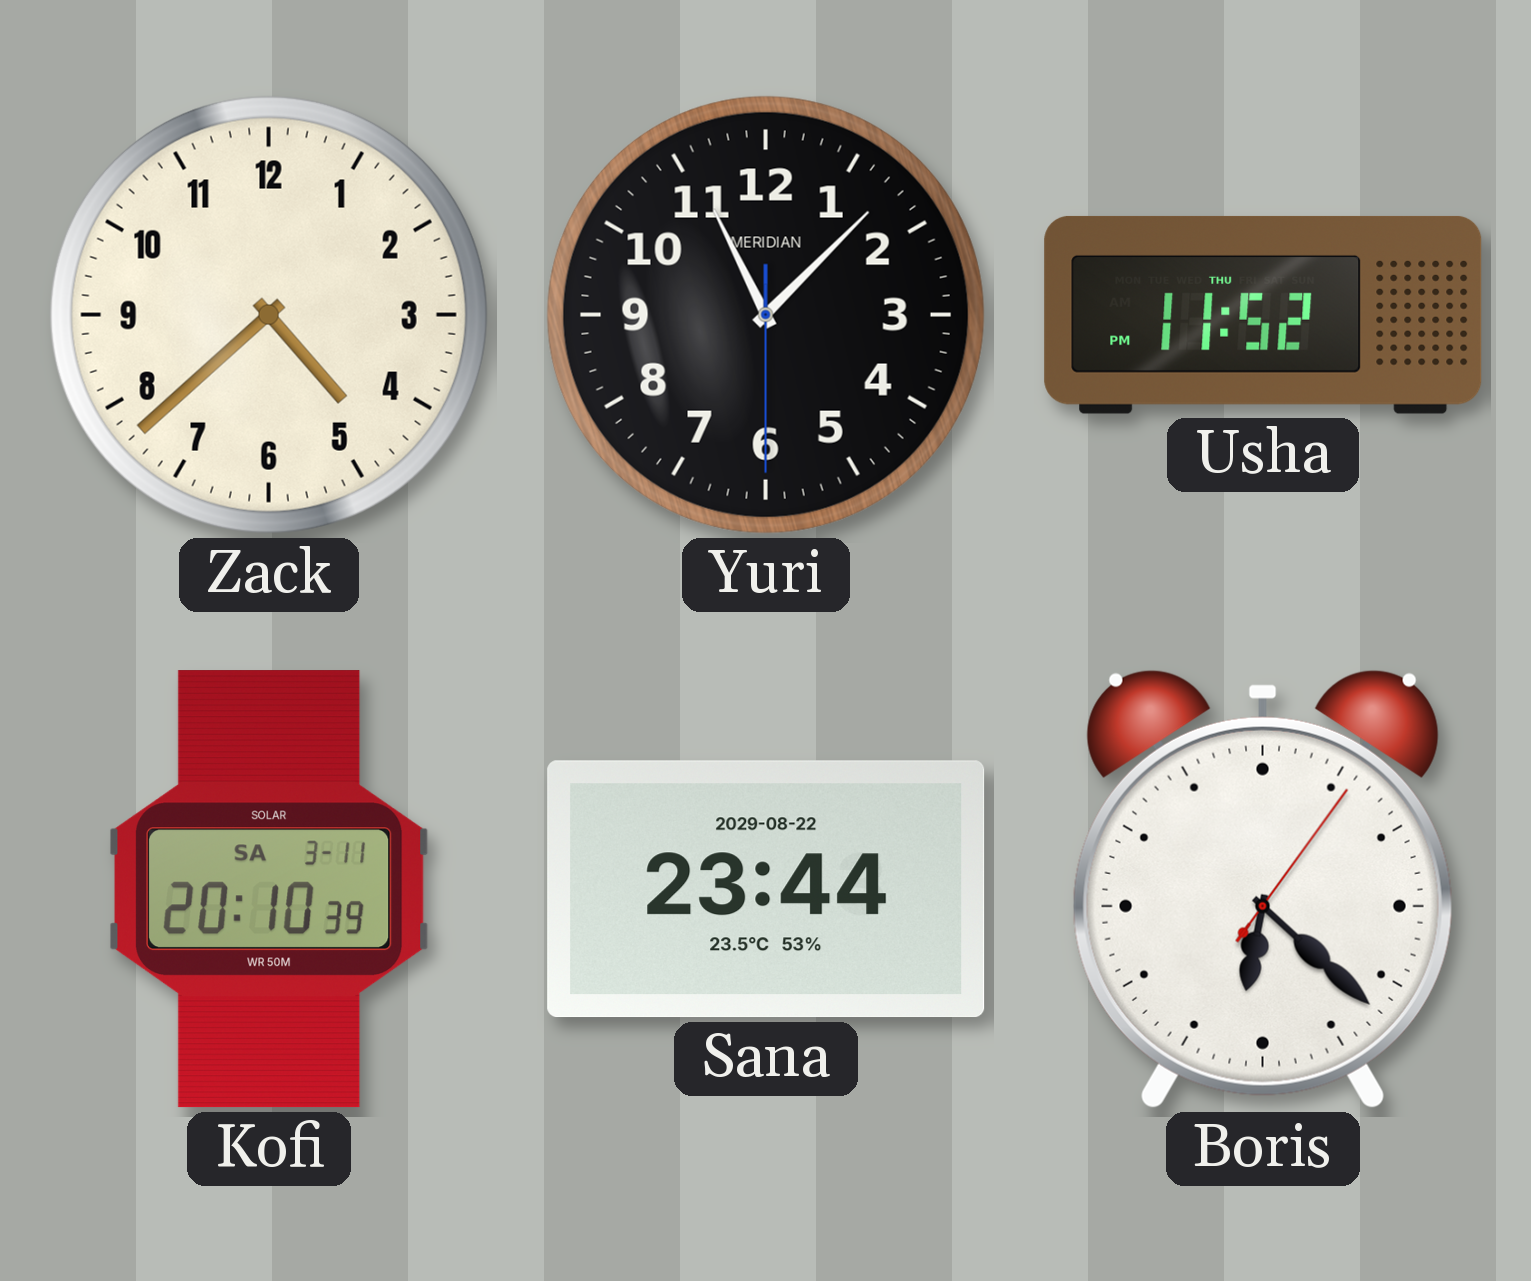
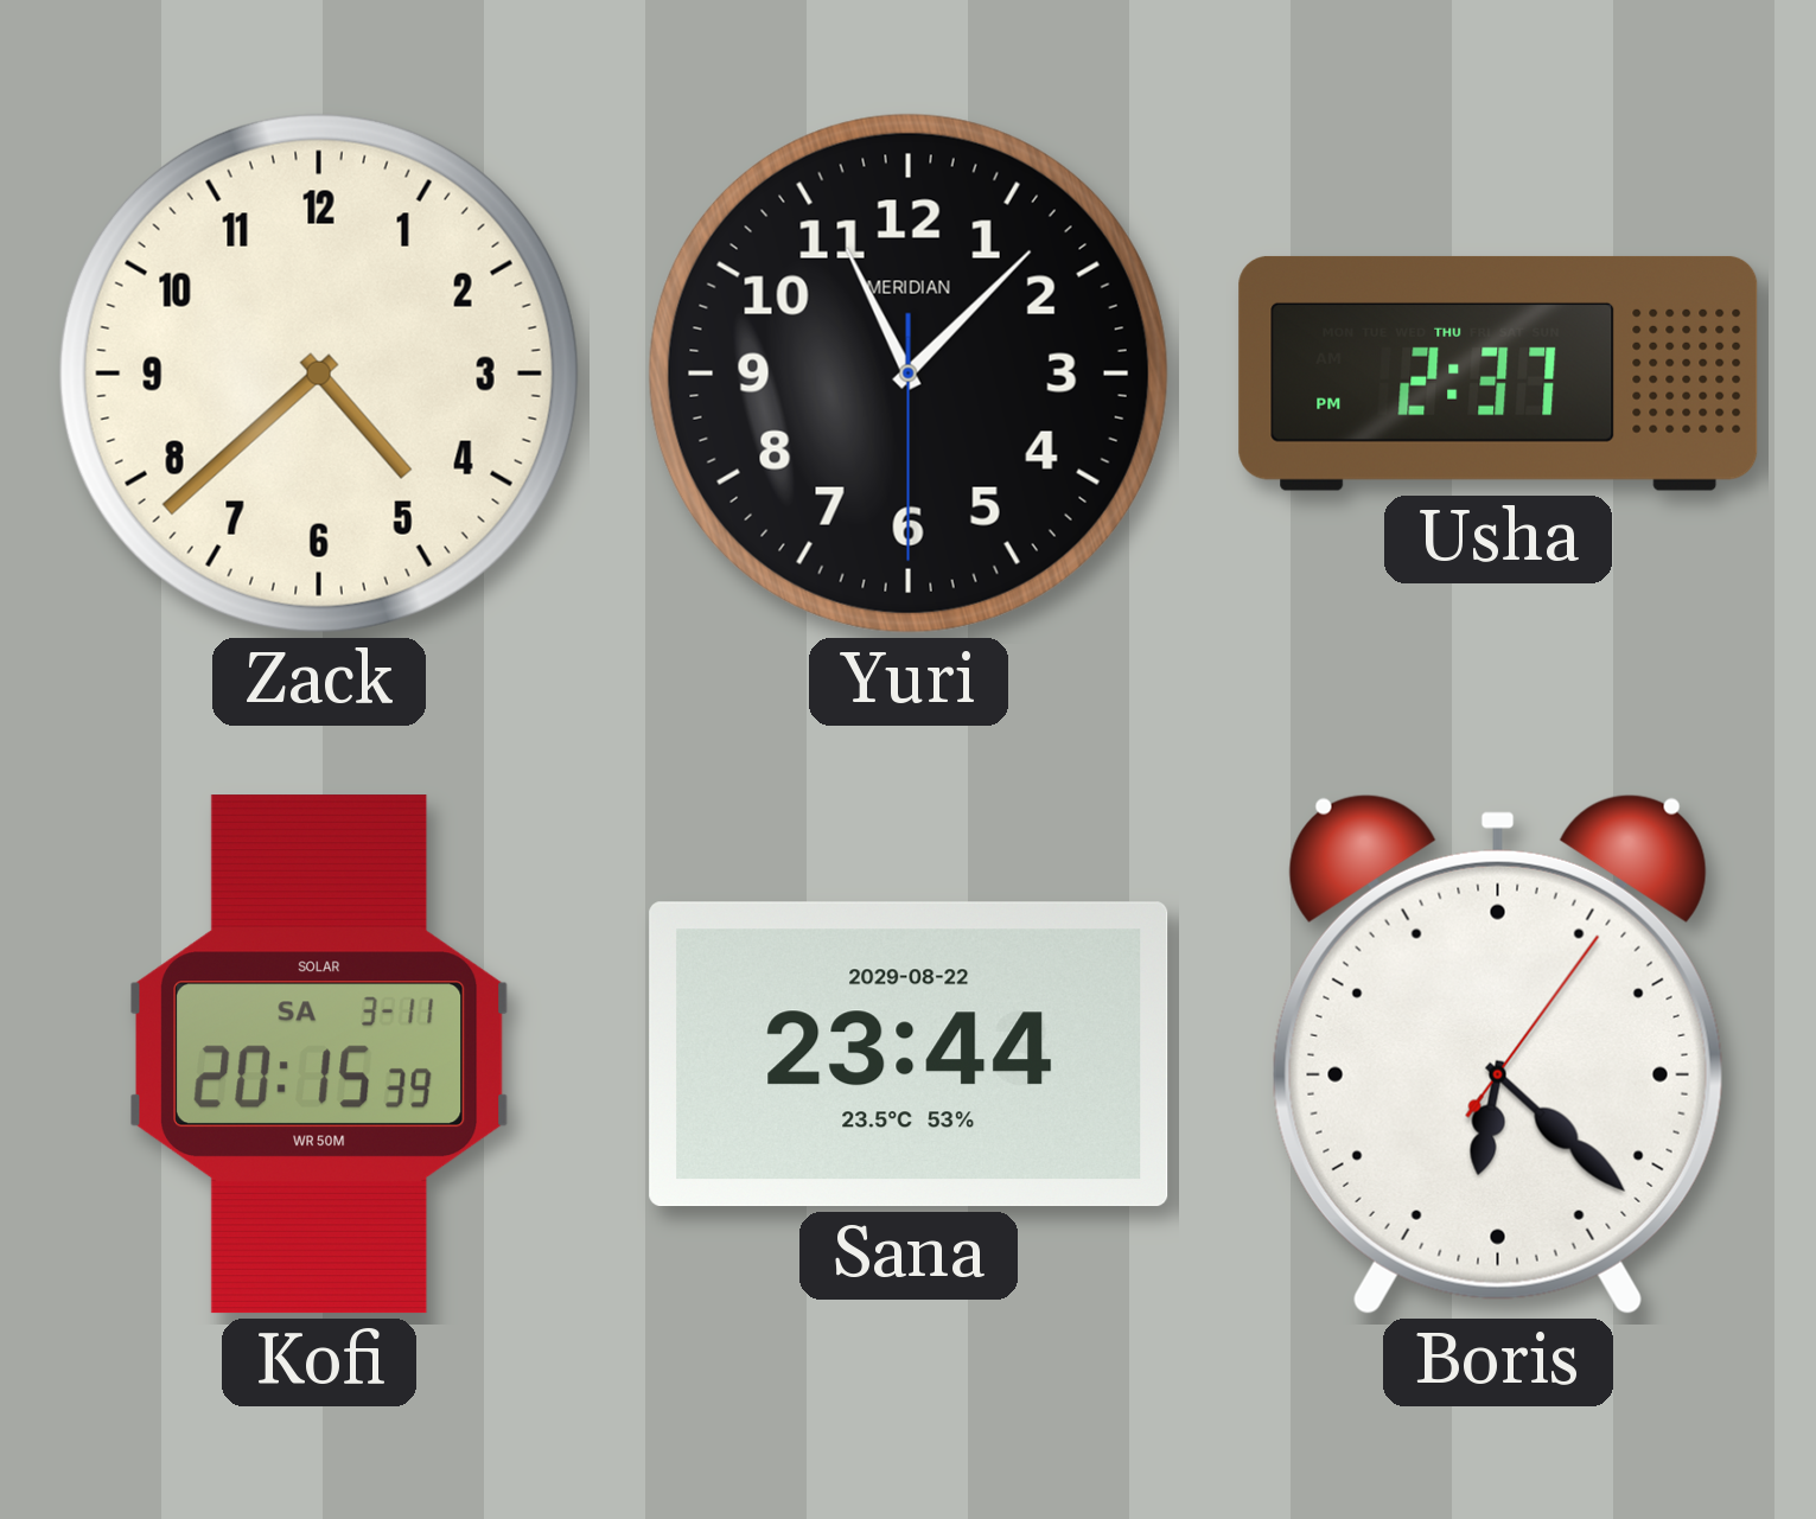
Usha: 11:52 -> 2:37 (1498, 374)
Kofi: 20:10 -> 20:15 (320, 1054)
